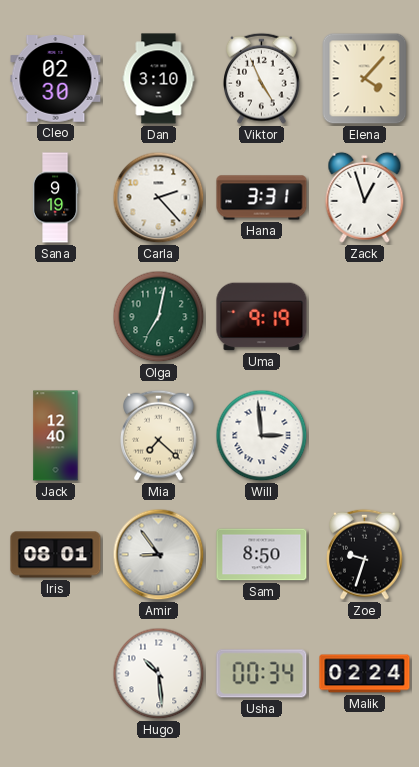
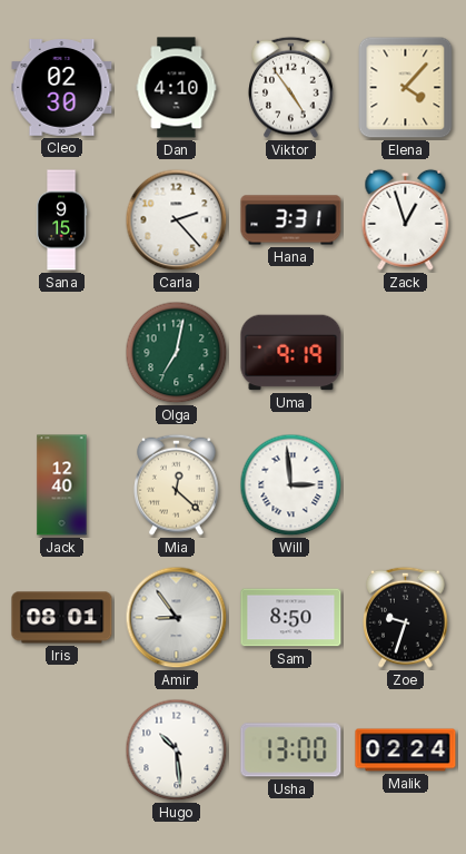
Dan: 3:10 -> 4:10 (177, 88)
Viktor: 4:56 -> 4:54 (291, 87)
Sana: 9:19 -> 9:15 (61, 220)
Mia: 7:22 -> 12:22 (177, 484)
Usha: 00:34 -> 13:00 (291, 750)
